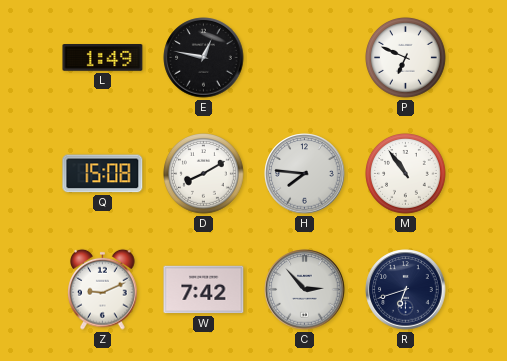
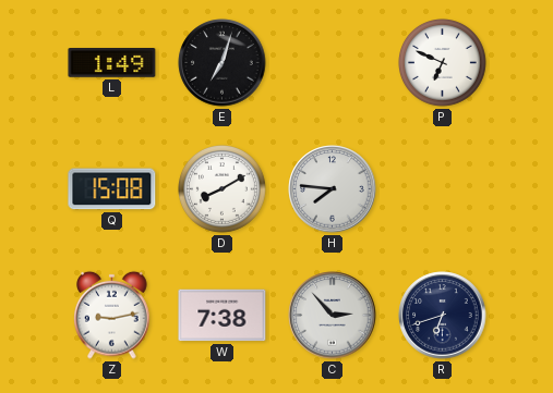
E: 12:47 -> 7:03 (223, 63)
M: 10:54 -> none (406, 174)
Z: 9:11 -> 9:13 (112, 315)
W: 7:42 -> 7:38 (223, 316)
